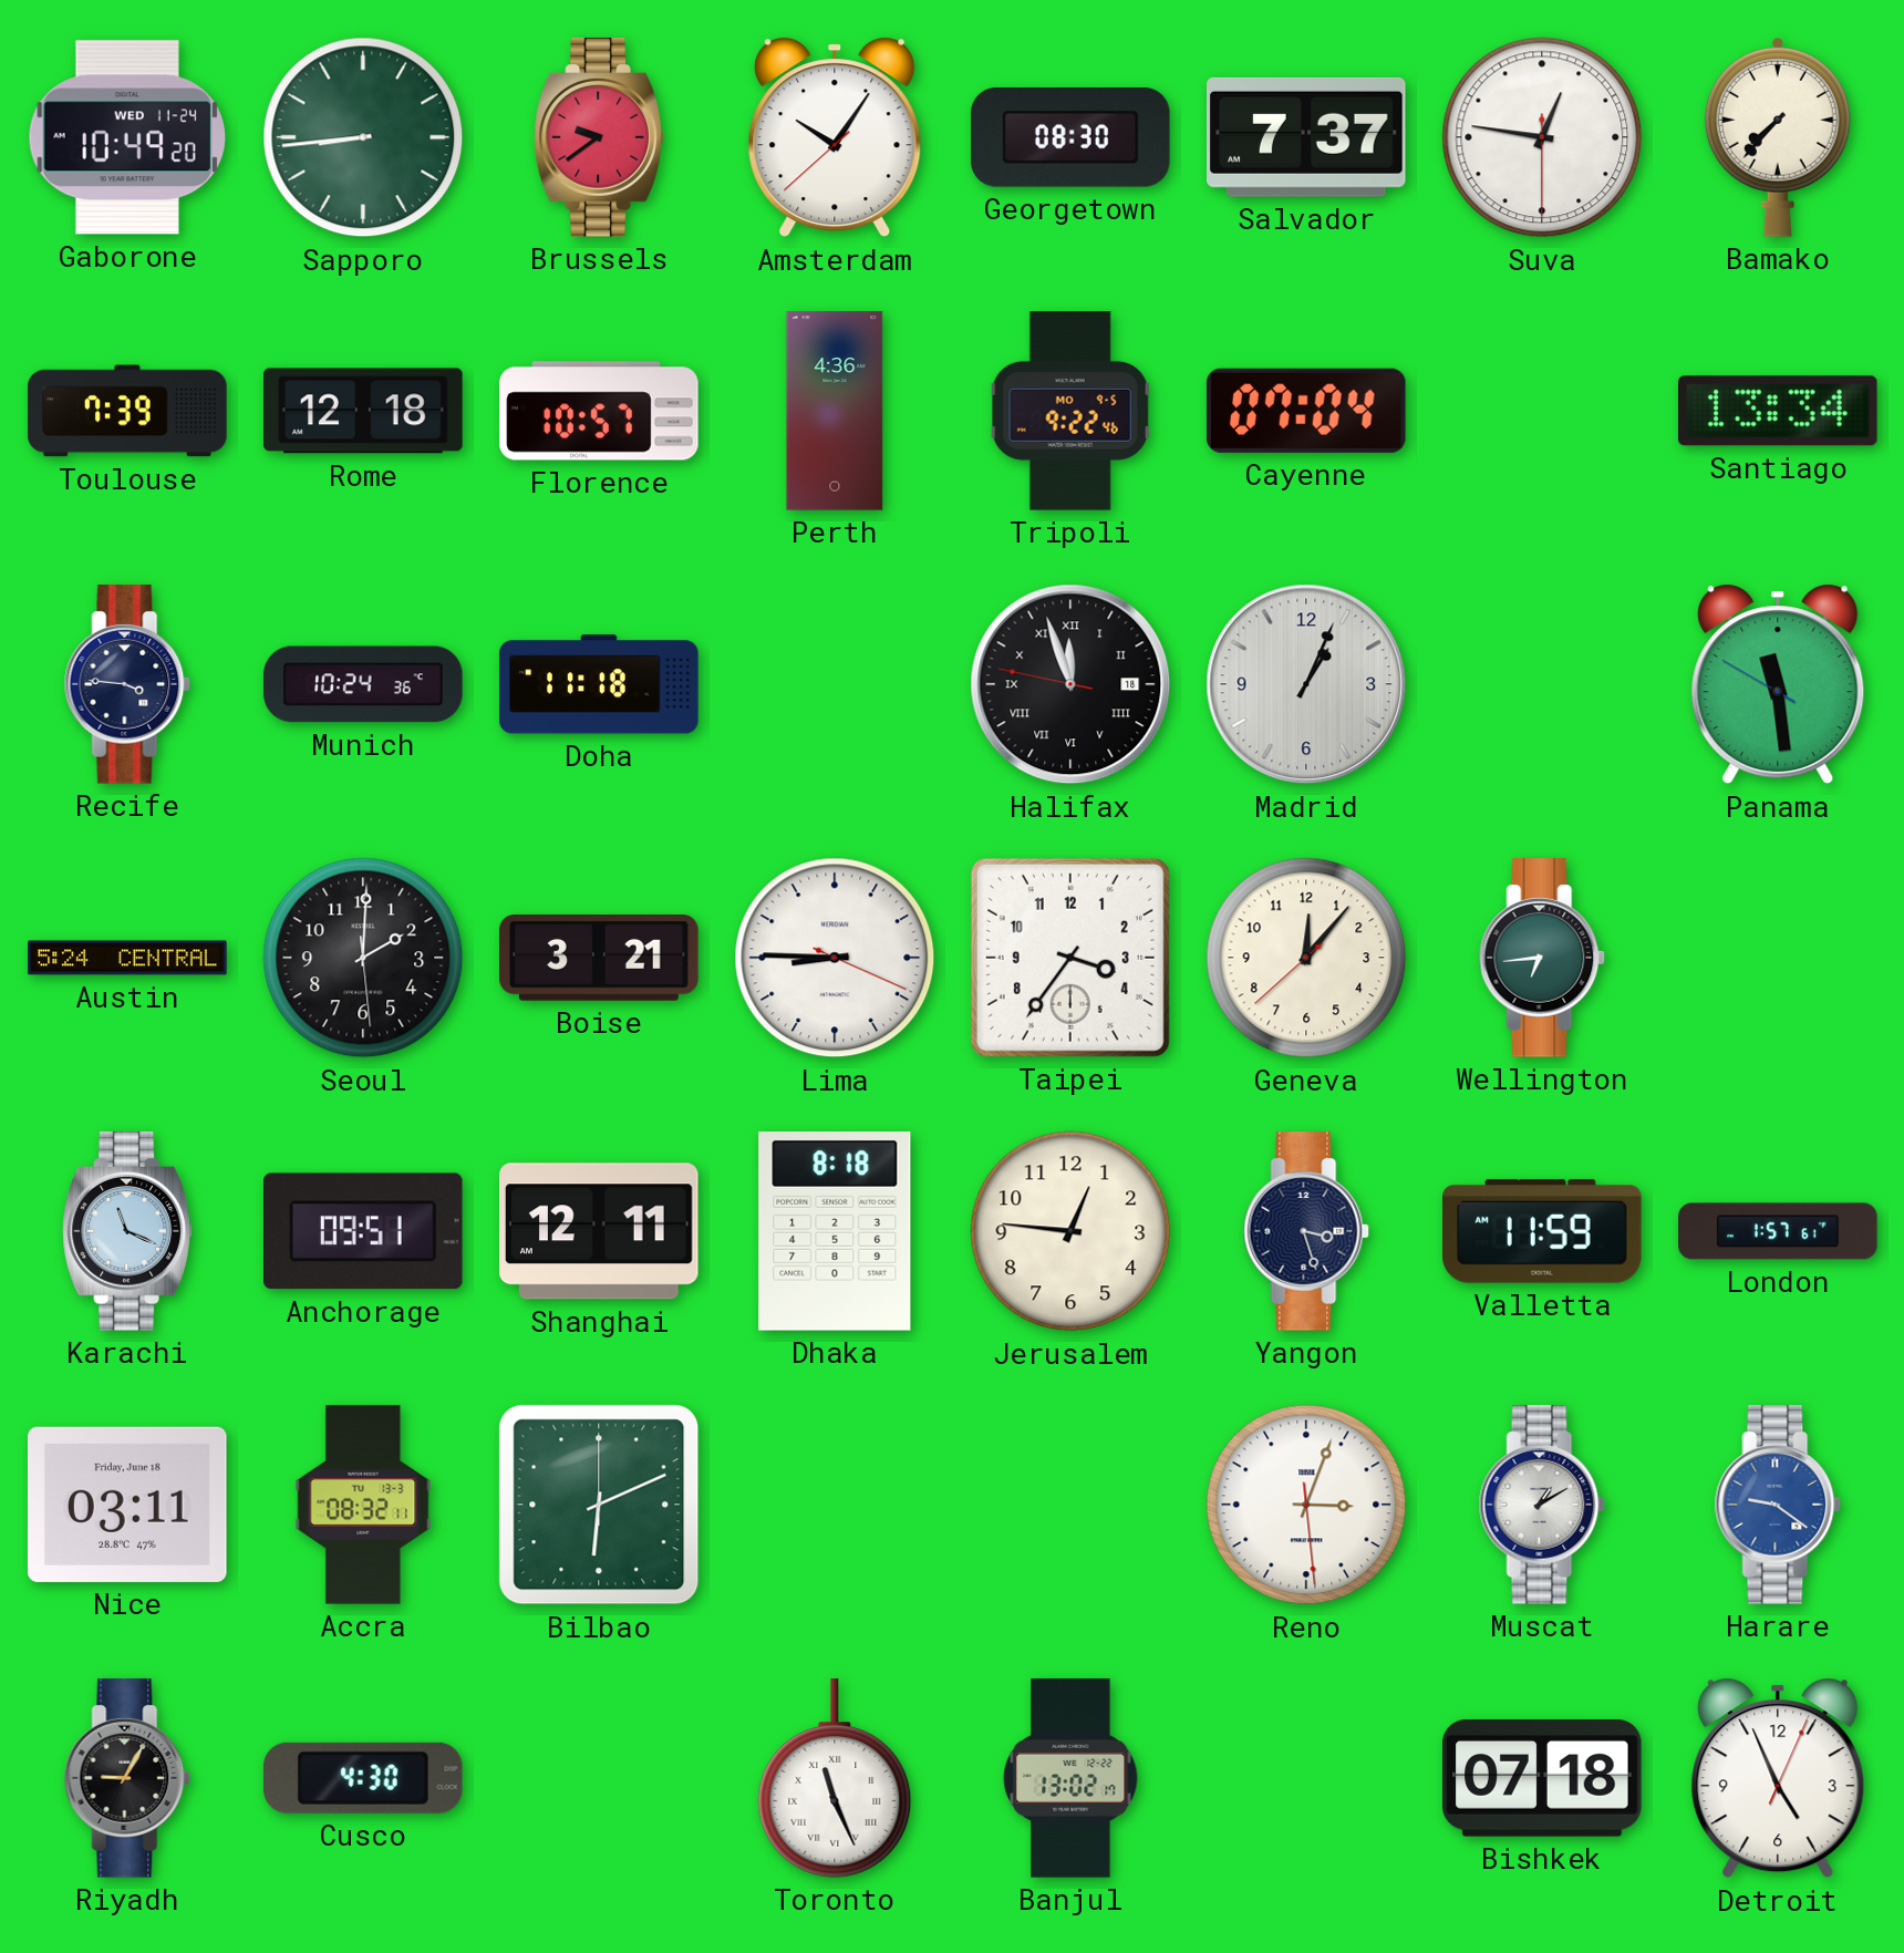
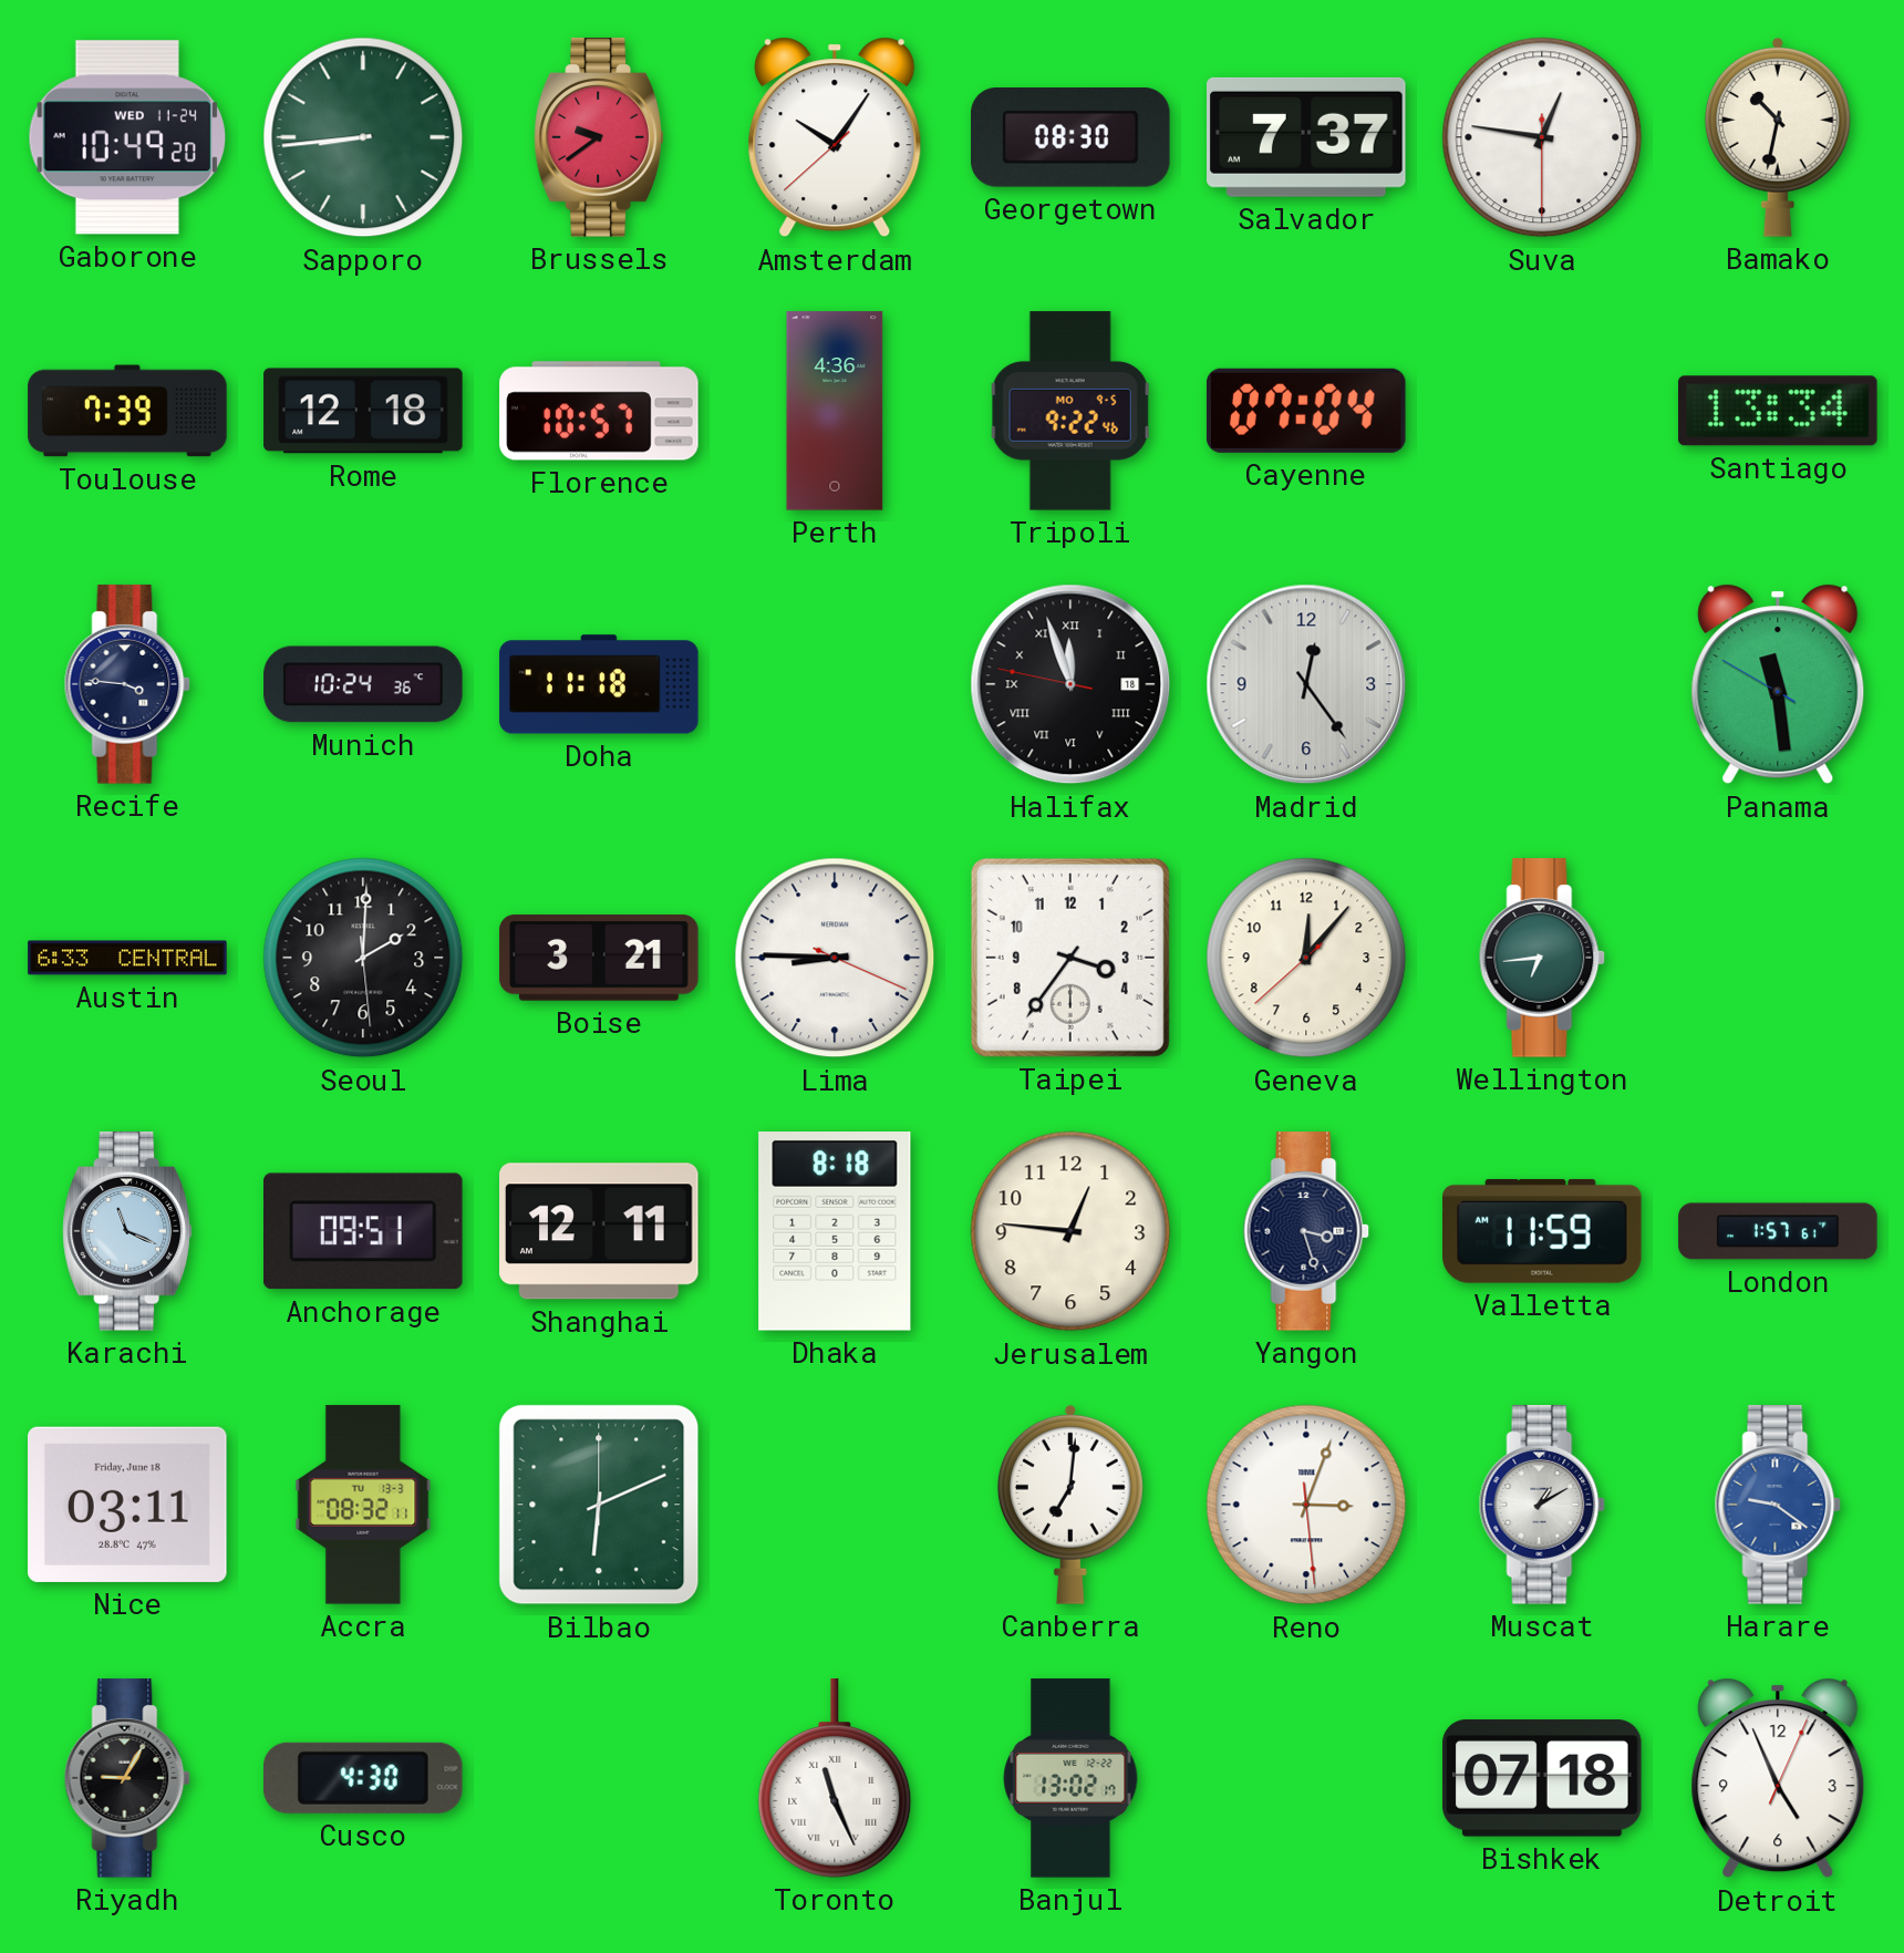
Bamako: 7:37 -> 10:32 (1778, 137)
Madrid: 1:04 -> 12:24 (1306, 684)
Austin: 5:24 -> 6:33 (127, 958)
Canberra: none -> 7:01 (1070, 1505)
